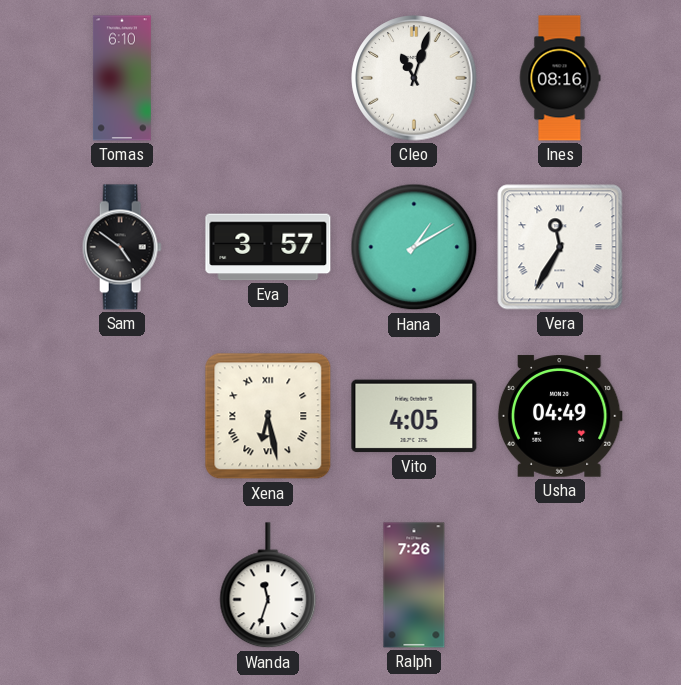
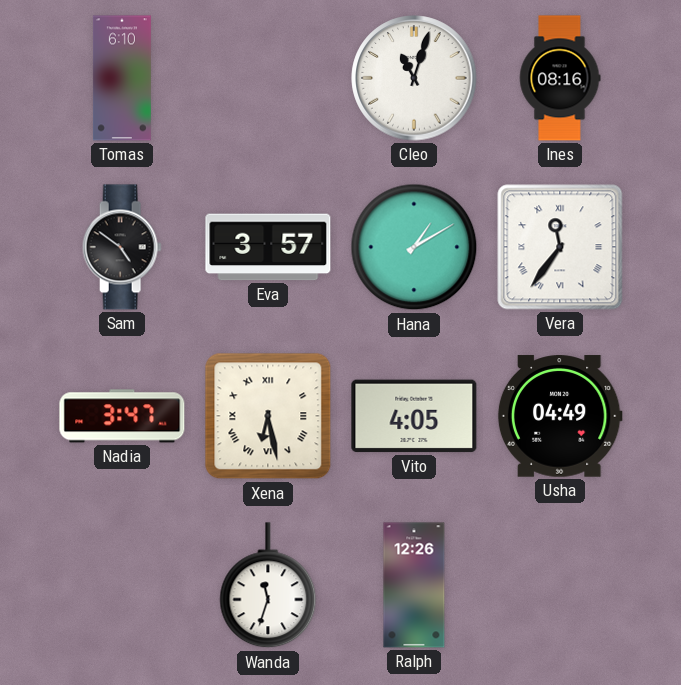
Vera: 11:35 -> 11:36 (560, 247)
Nadia: none -> 3:47 (122, 416)
Ralph: 7:26 -> 12:26 (414, 585)
